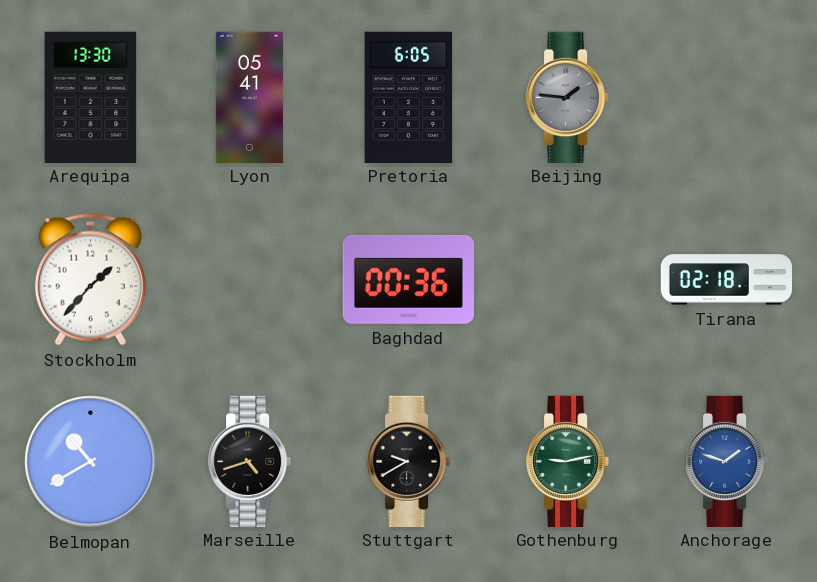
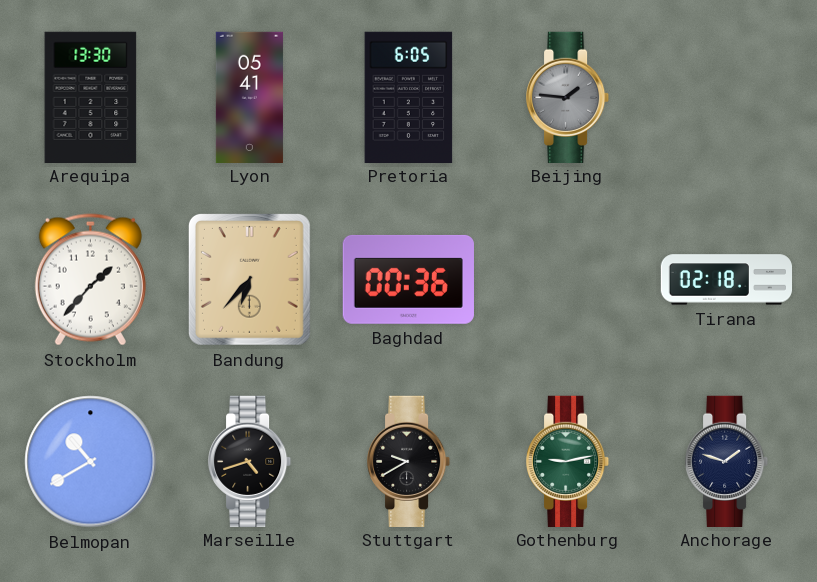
Bandung: none -> 6:37 (249, 279)
Anchorage dial: blue -> navy (728, 461)
